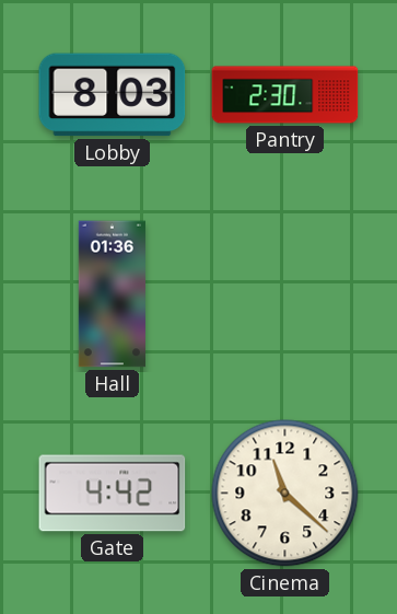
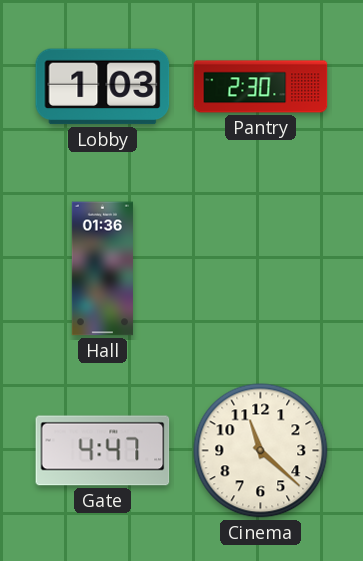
Lobby: 8:03 -> 1:03 (103, 87)
Gate: 4:42 -> 4:47 (103, 451)
